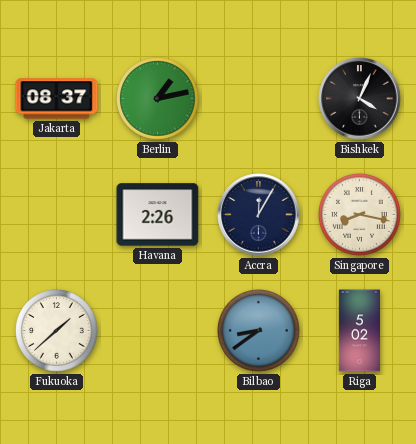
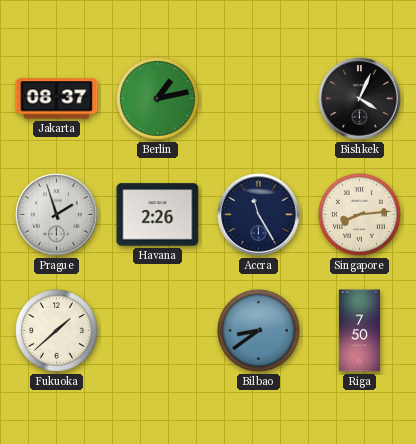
Prague: none -> 1:57 (57, 215)
Accra: 12:05 -> 11:25 (259, 215)
Singapore: 8:17 -> 8:14 (360, 215)
Riga: 5:02 -> 7:50 (359, 331)
